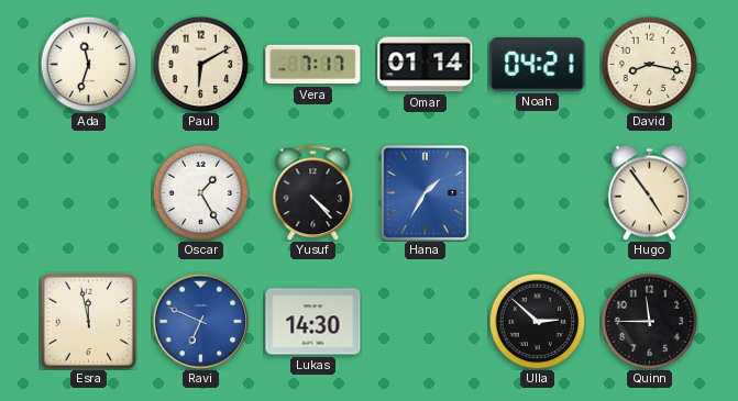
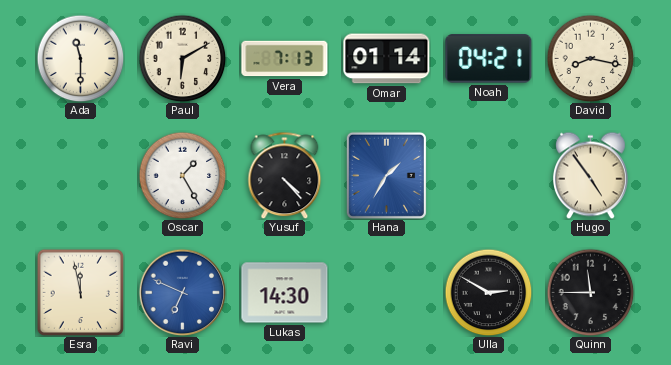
Ada: 11:33 -> 11:30 (80, 58)
Vera: 7:17 -> 7:13 (285, 59)
Ulla: 2:52 -> 2:50 (488, 292)
